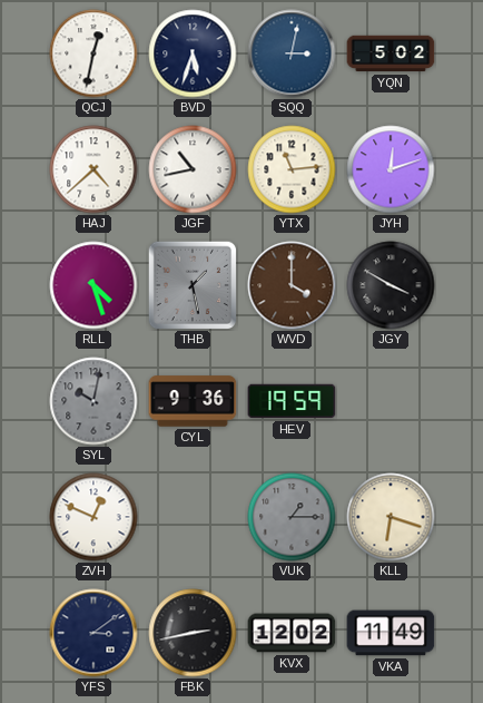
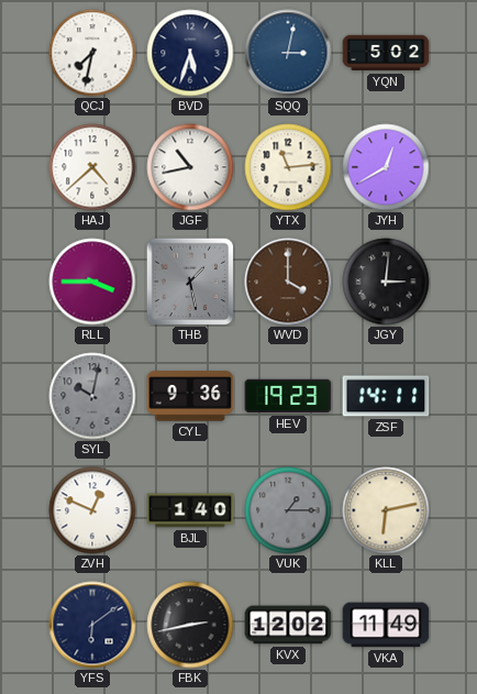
QCJ: 12:32 -> 7:32 (92, 53)
JYH: 12:12 -> 12:40 (386, 167)
RLL: 4:27 -> 3:45 (92, 282)
JGY: 3:50 -> 3:01 (386, 282)
HEV: 19:59 -> 19:23 (288, 396)
ZSF: none -> 14:11 (386, 396)
BJL: none -> 1:40 (190, 510)
KLL: 6:18 -> 6:13 (386, 510)
YFS: 3:09 -> 6:09 (92, 625)
